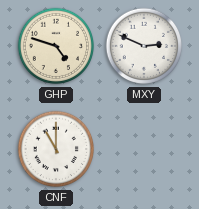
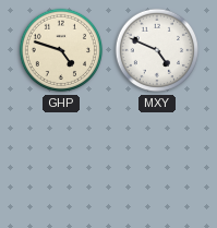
MXY: 2:49 -> 4:49 (157, 50)
CNF: 11:00 -> none (56, 149)
